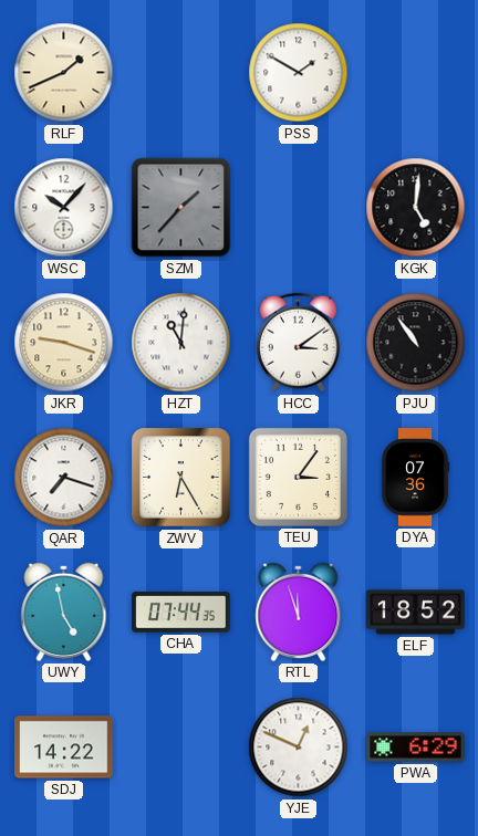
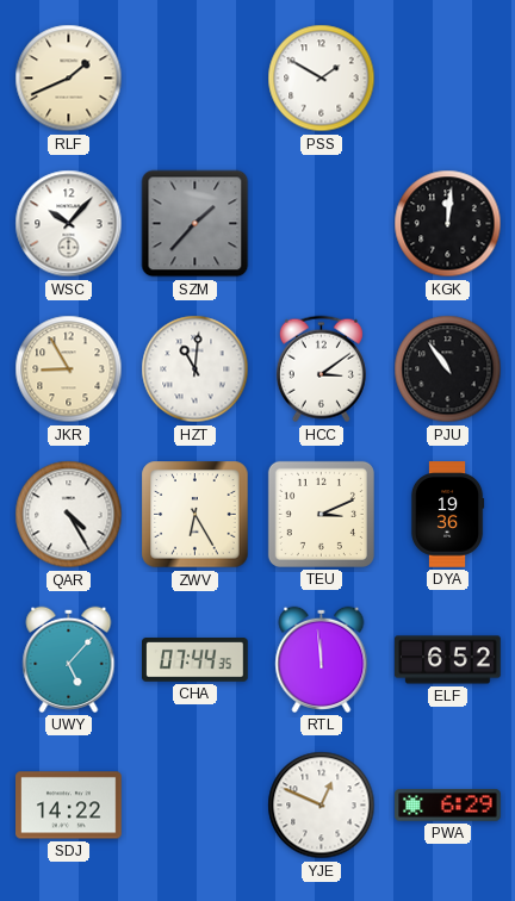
KGK: 5:01 -> 12:01 (448, 224)
JKR: 9:18 -> 8:55 (69, 369)
QAR: 7:18 -> 4:25 (69, 515)
TEU: 3:06 -> 3:11 (321, 514)
DYA: 07:36 -> 19:36 (447, 515)
UWY: 4:58 -> 5:07 (69, 659)
RTL: 11:57 -> 11:59 (322, 659)
ELF: 18:52 -> 6:52 (448, 660)
